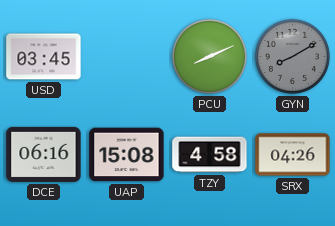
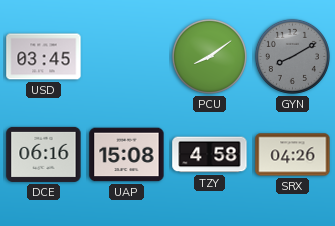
PCU: 8:11 -> 8:09 (209, 56)
